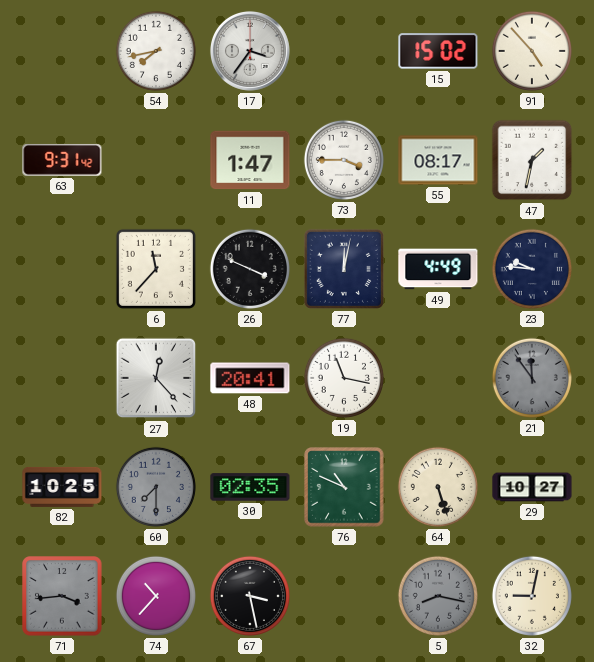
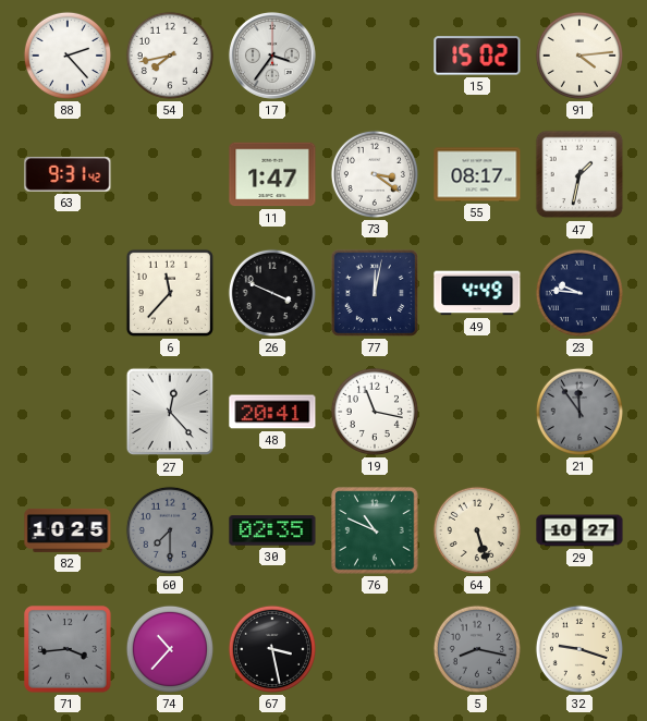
88: none -> 2:23 (68, 56)
91: 4:53 -> 4:14 (579, 56)
73: 3:45 -> 3:21 (375, 174)
32: 9:02 -> 9:18 (579, 649)
